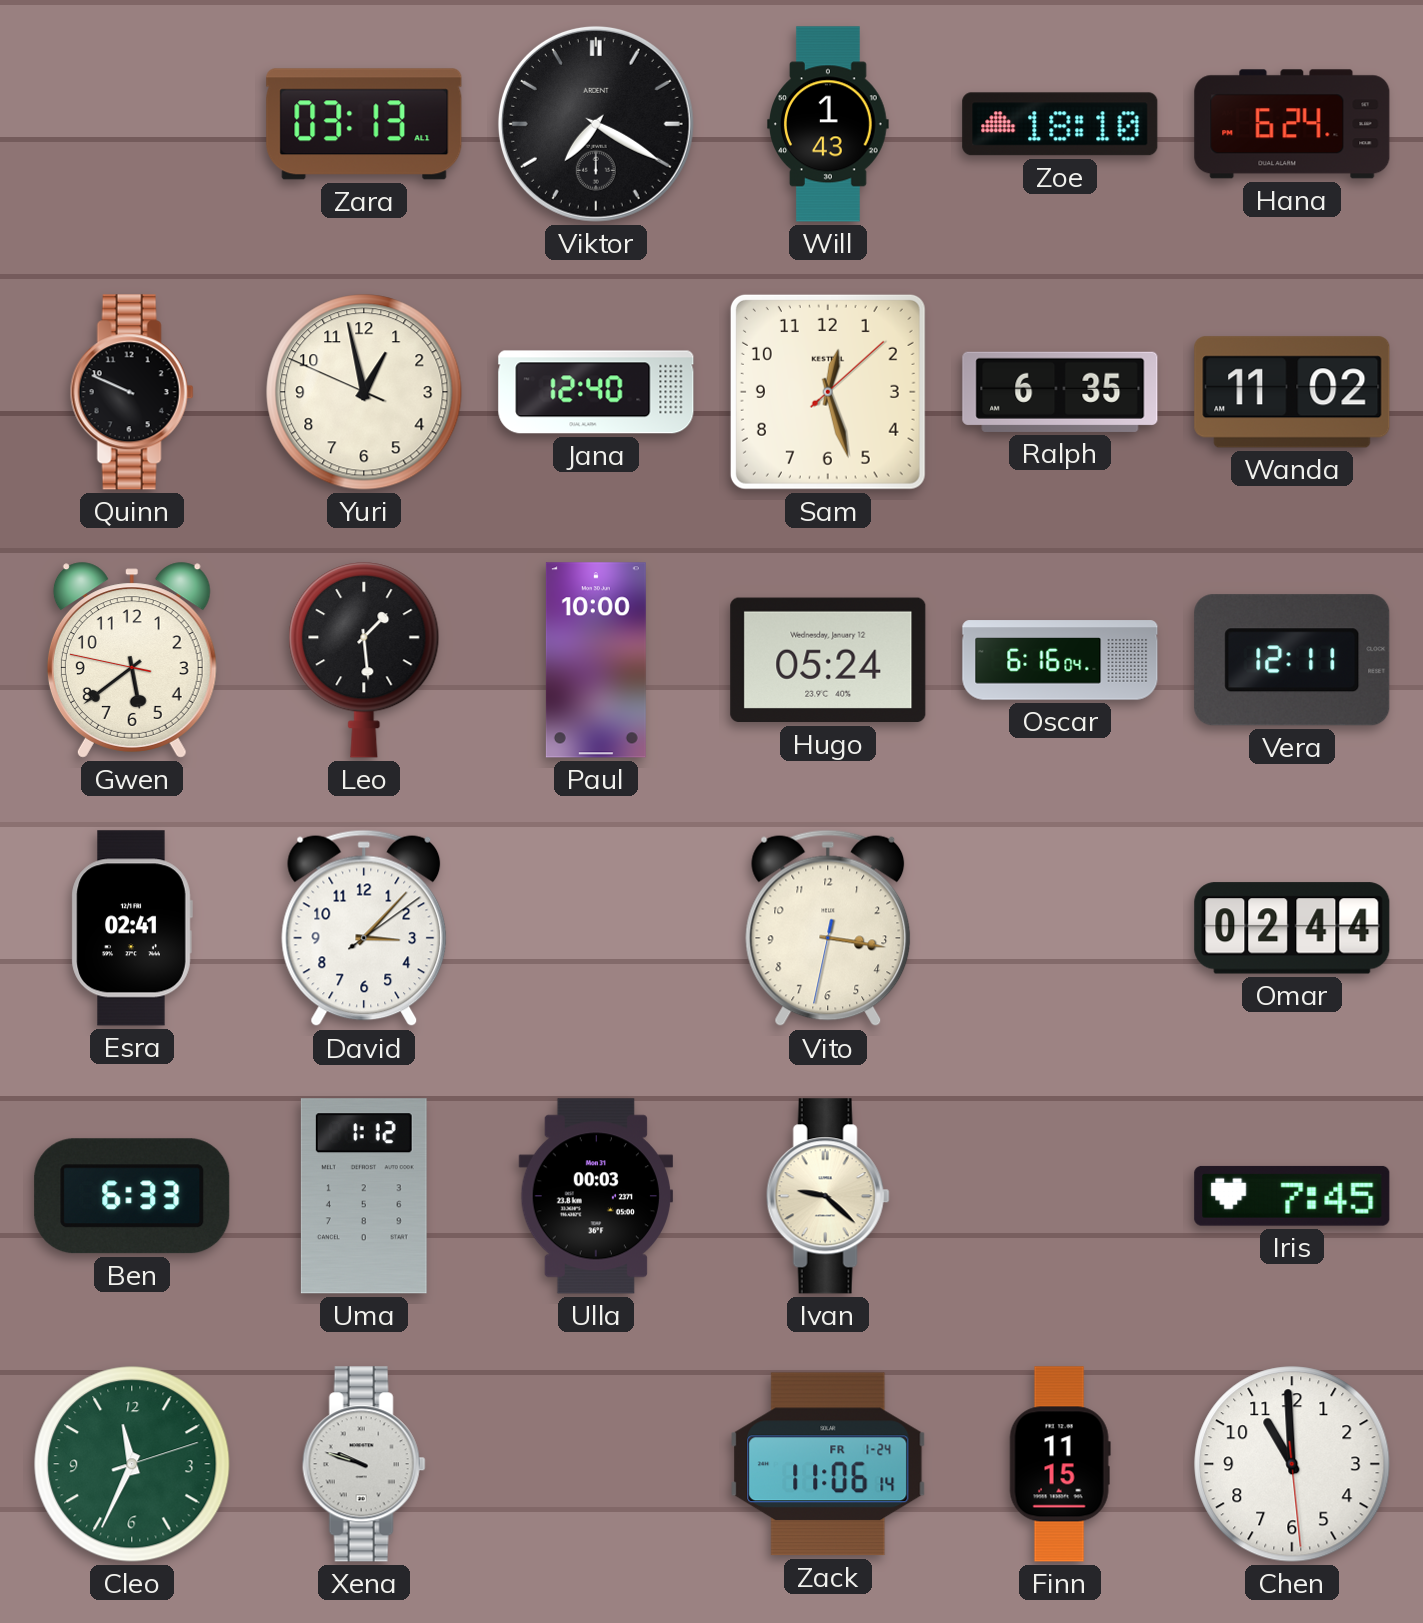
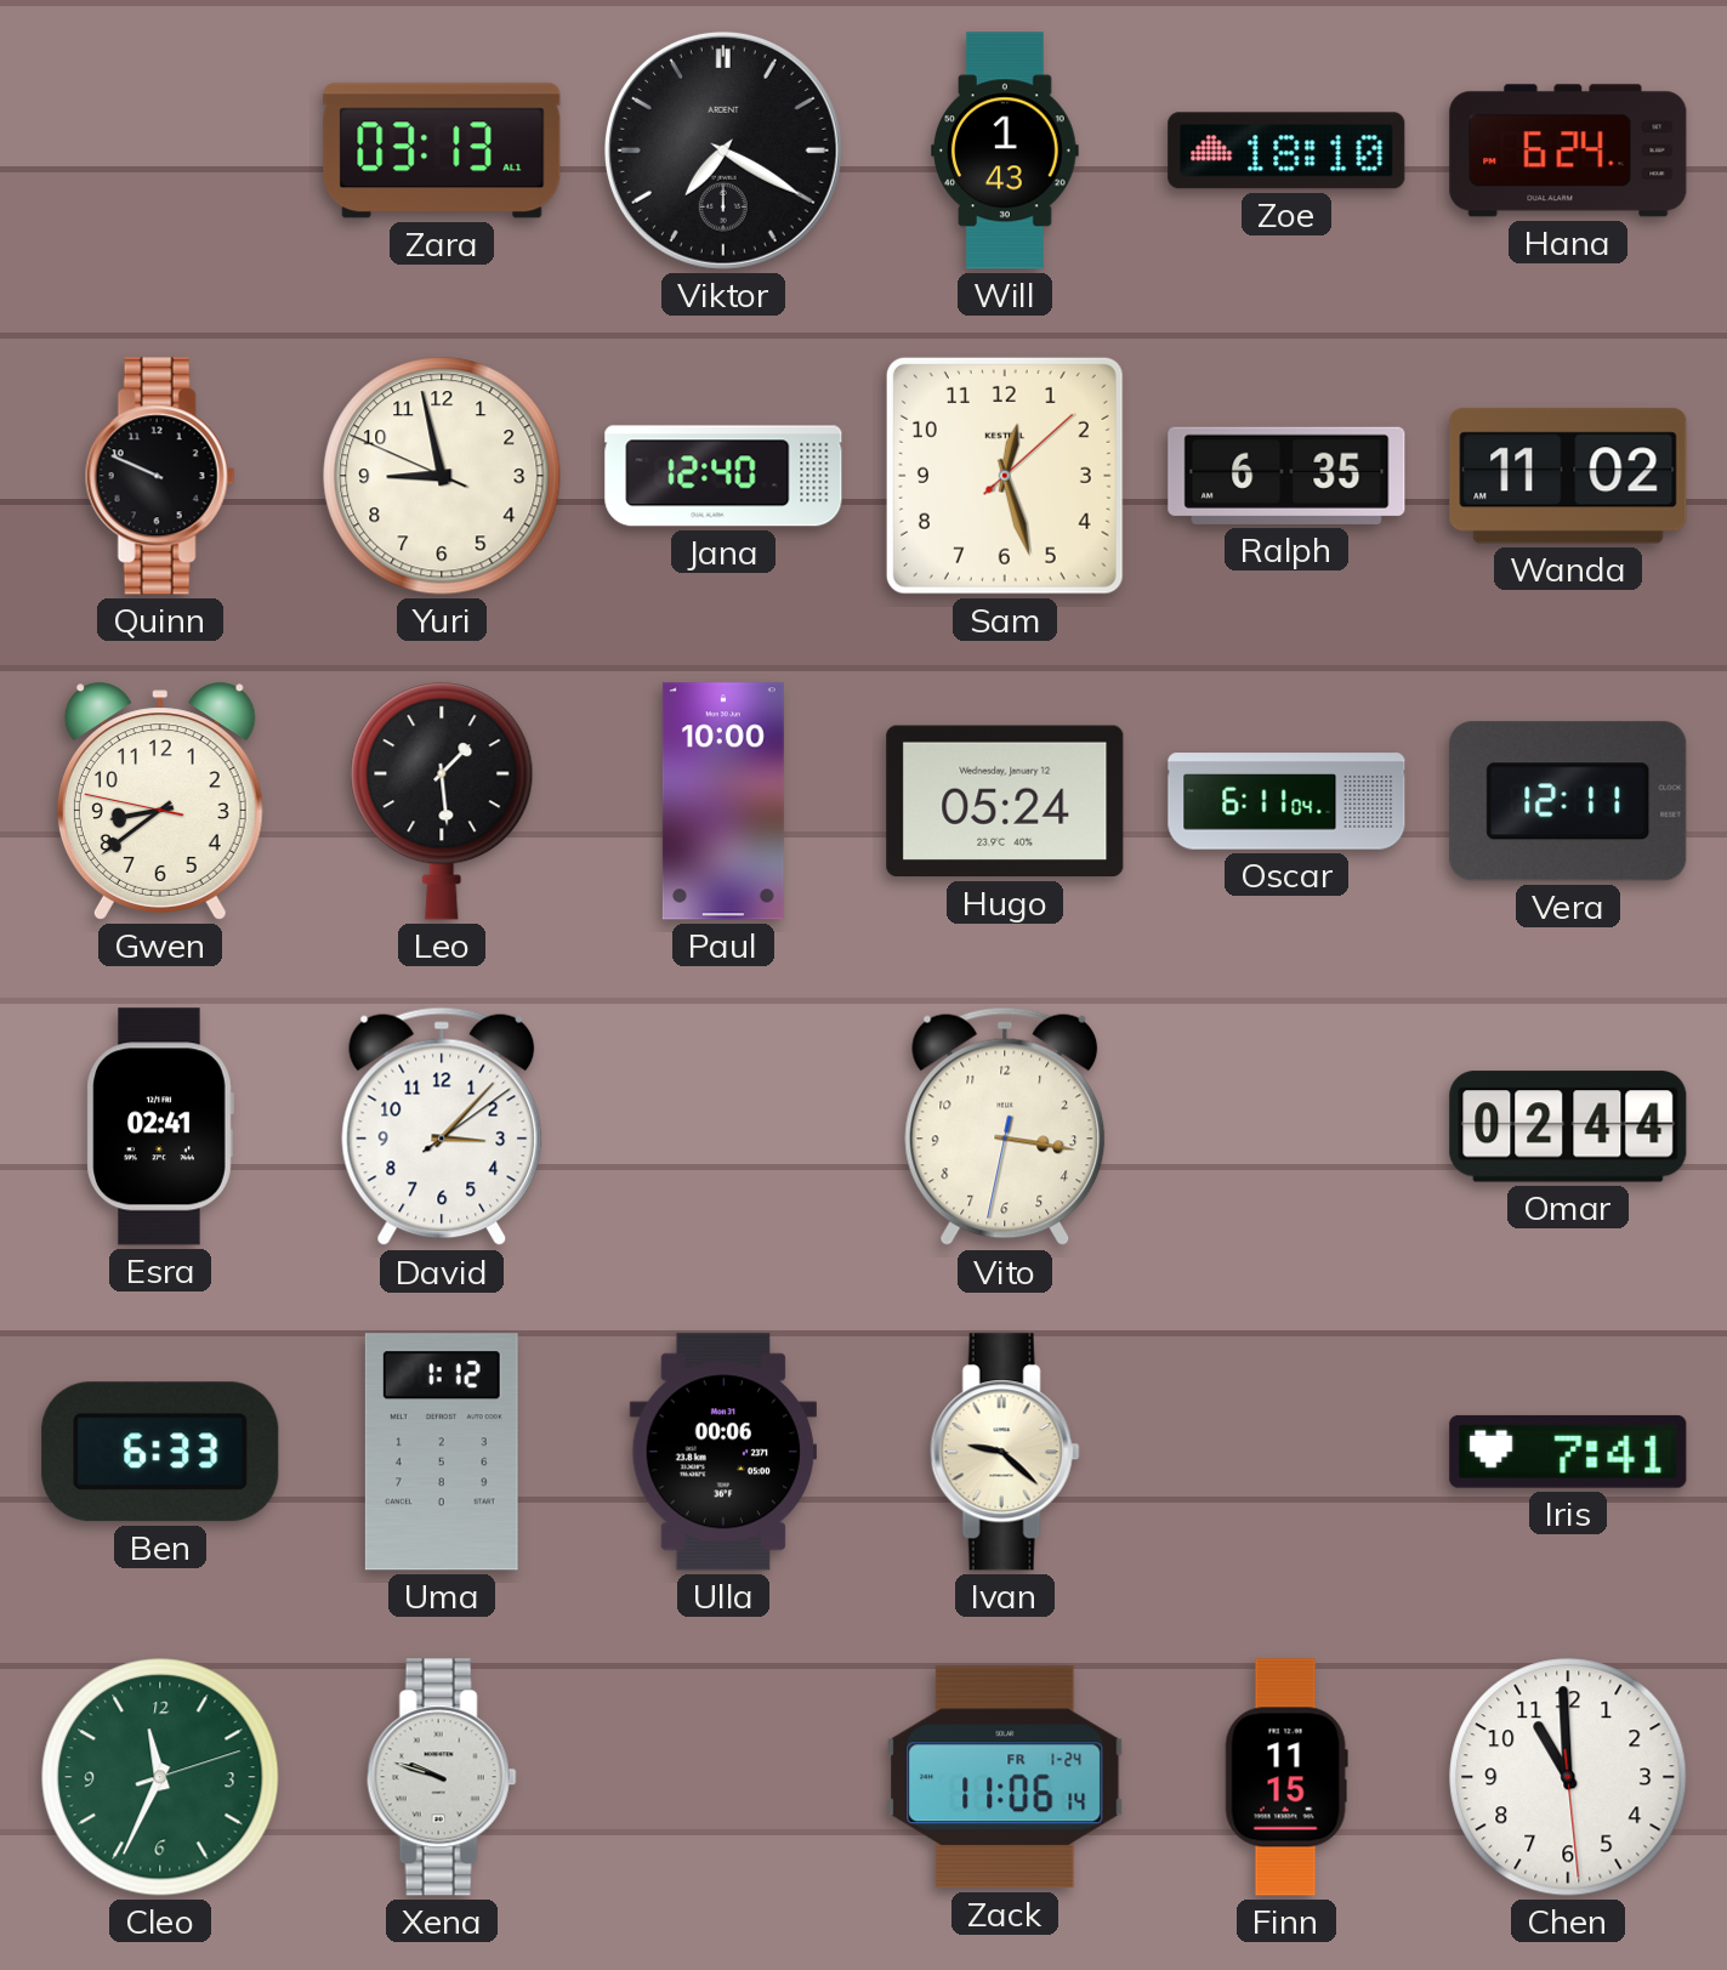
Yuri: 12:57 -> 8:57 (442, 476)
Gwen: 5:38 -> 8:38 (160, 801)
Oscar: 6:16 -> 6:11 (1286, 801)
Ulla: 00:03 -> 00:06 (722, 1452)
Iris: 7:45 -> 7:41 (1568, 1452)
